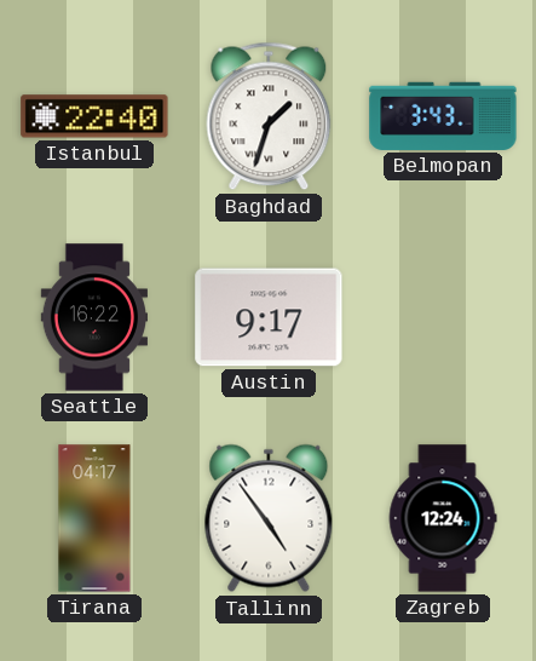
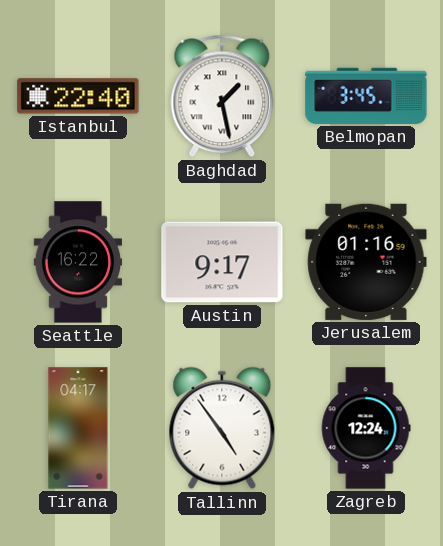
Baghdad: 1:33 -> 1:28 (222, 96)
Belmopan: 3:43 -> 3:45 (366, 96)
Jerusalem: none -> 01:16 (366, 262)
